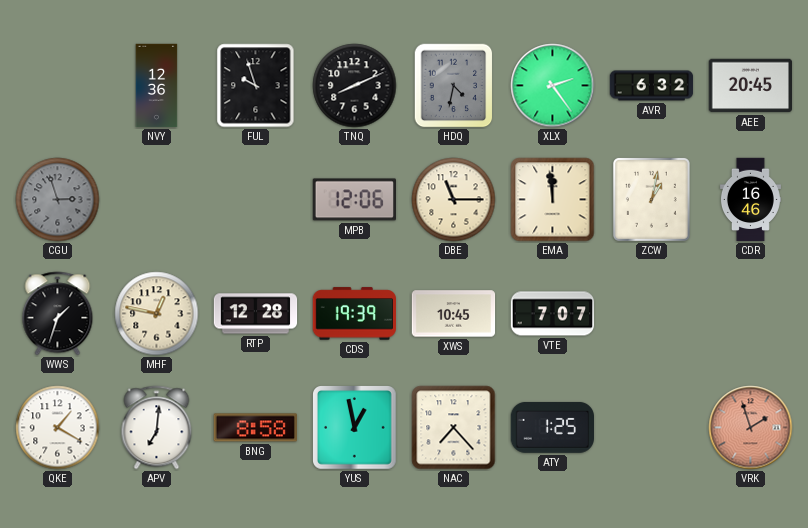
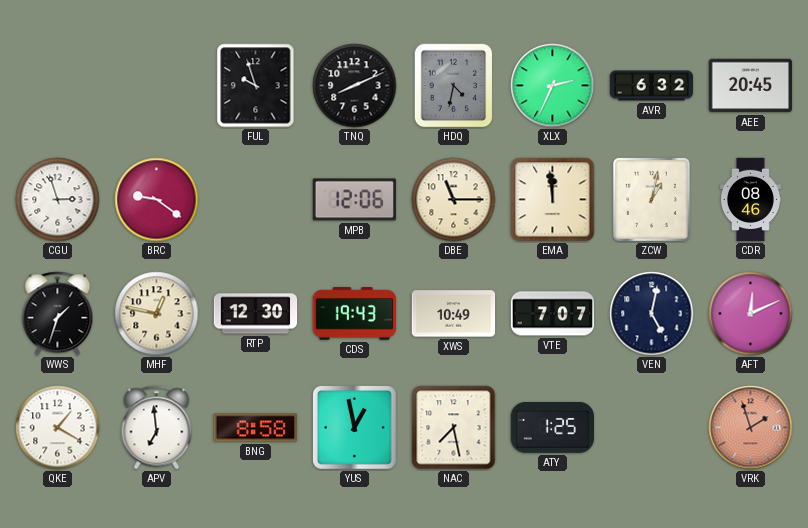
NVY: 12:36 -> none (157, 86)
XLX: 2:24 -> 2:34 (553, 86)
CGU dial: grey -> white (58, 200)
BRC: none -> 9:21 (157, 200)
CDR: 16:46 -> 08:46 (750, 200)
RTP: 12:28 -> 12:30 (256, 314)
CDS: 19:39 -> 19:43 (354, 314)
XWS: 10:45 -> 10:49 (454, 314)
VEN: none -> 5:02 (652, 314)
AFT: none -> 12:11 (751, 314)
APV: 7:01 -> 6:59 (157, 428)
NAC: 7:23 -> 7:28 (454, 428)
